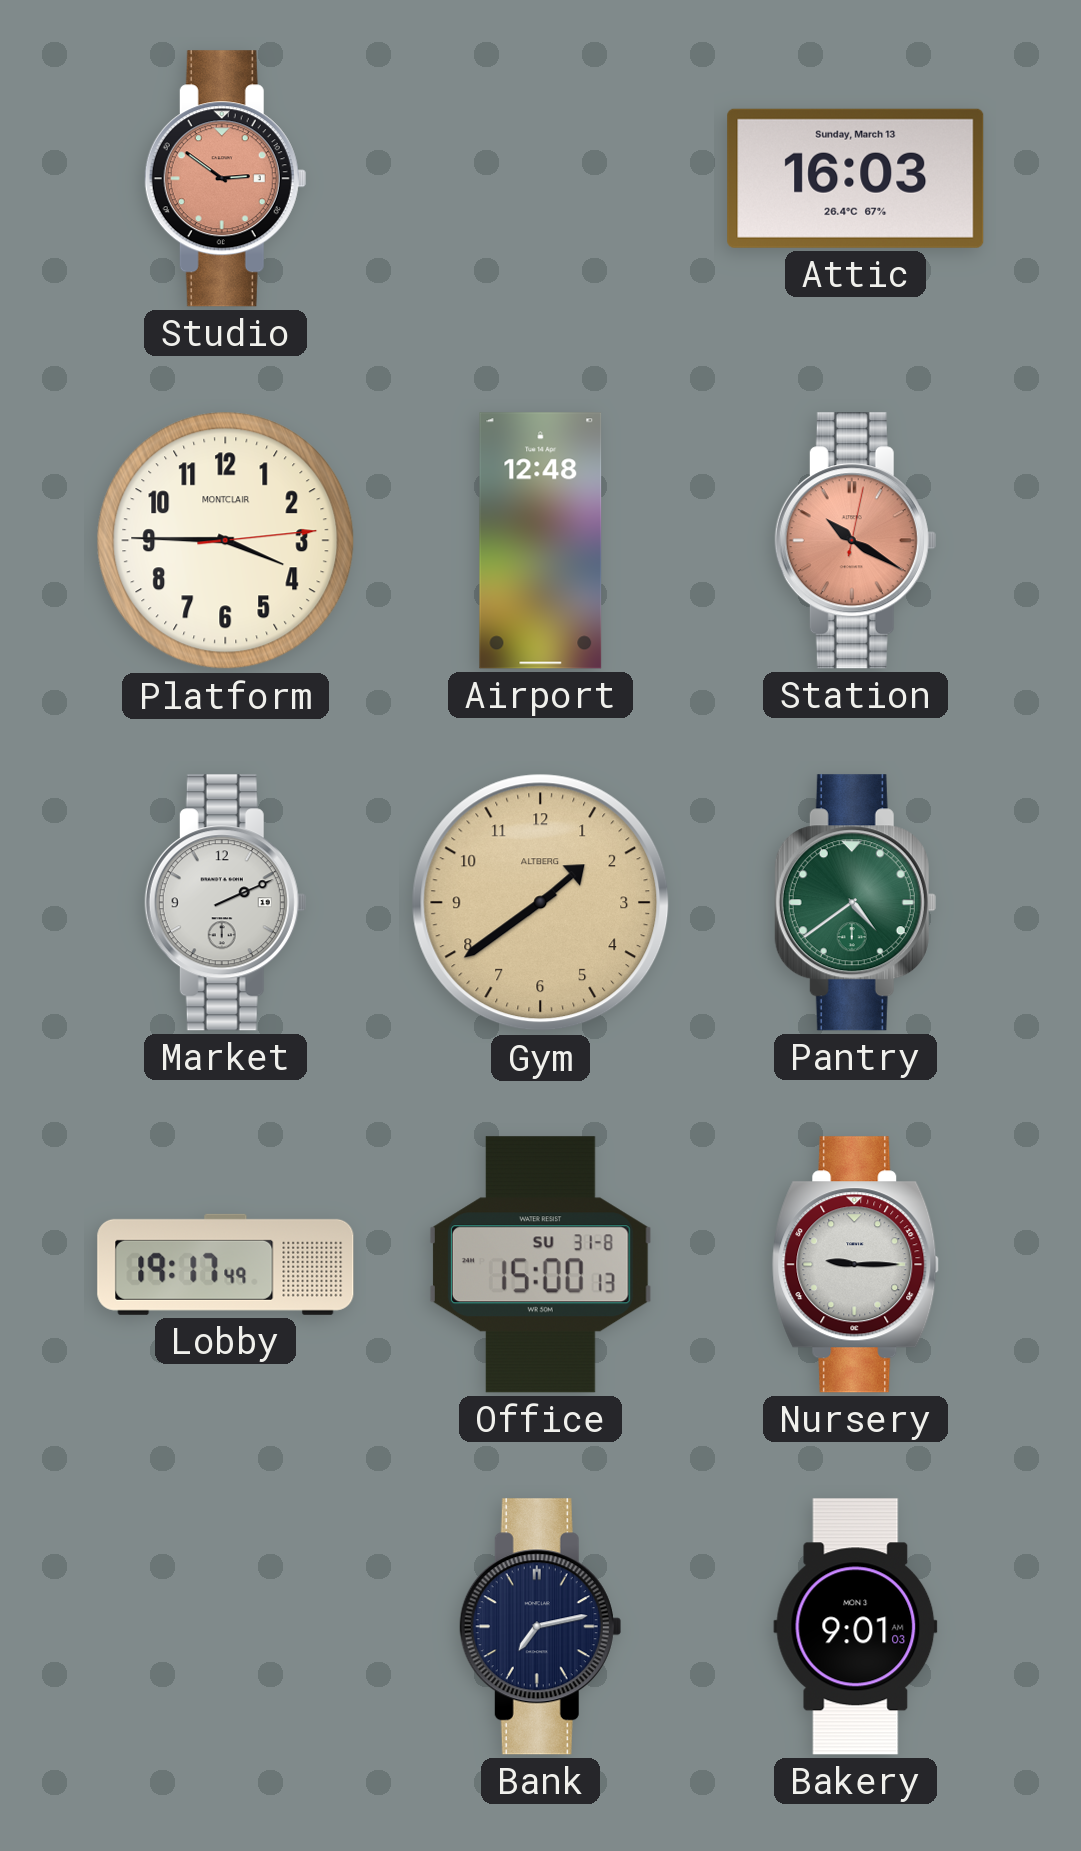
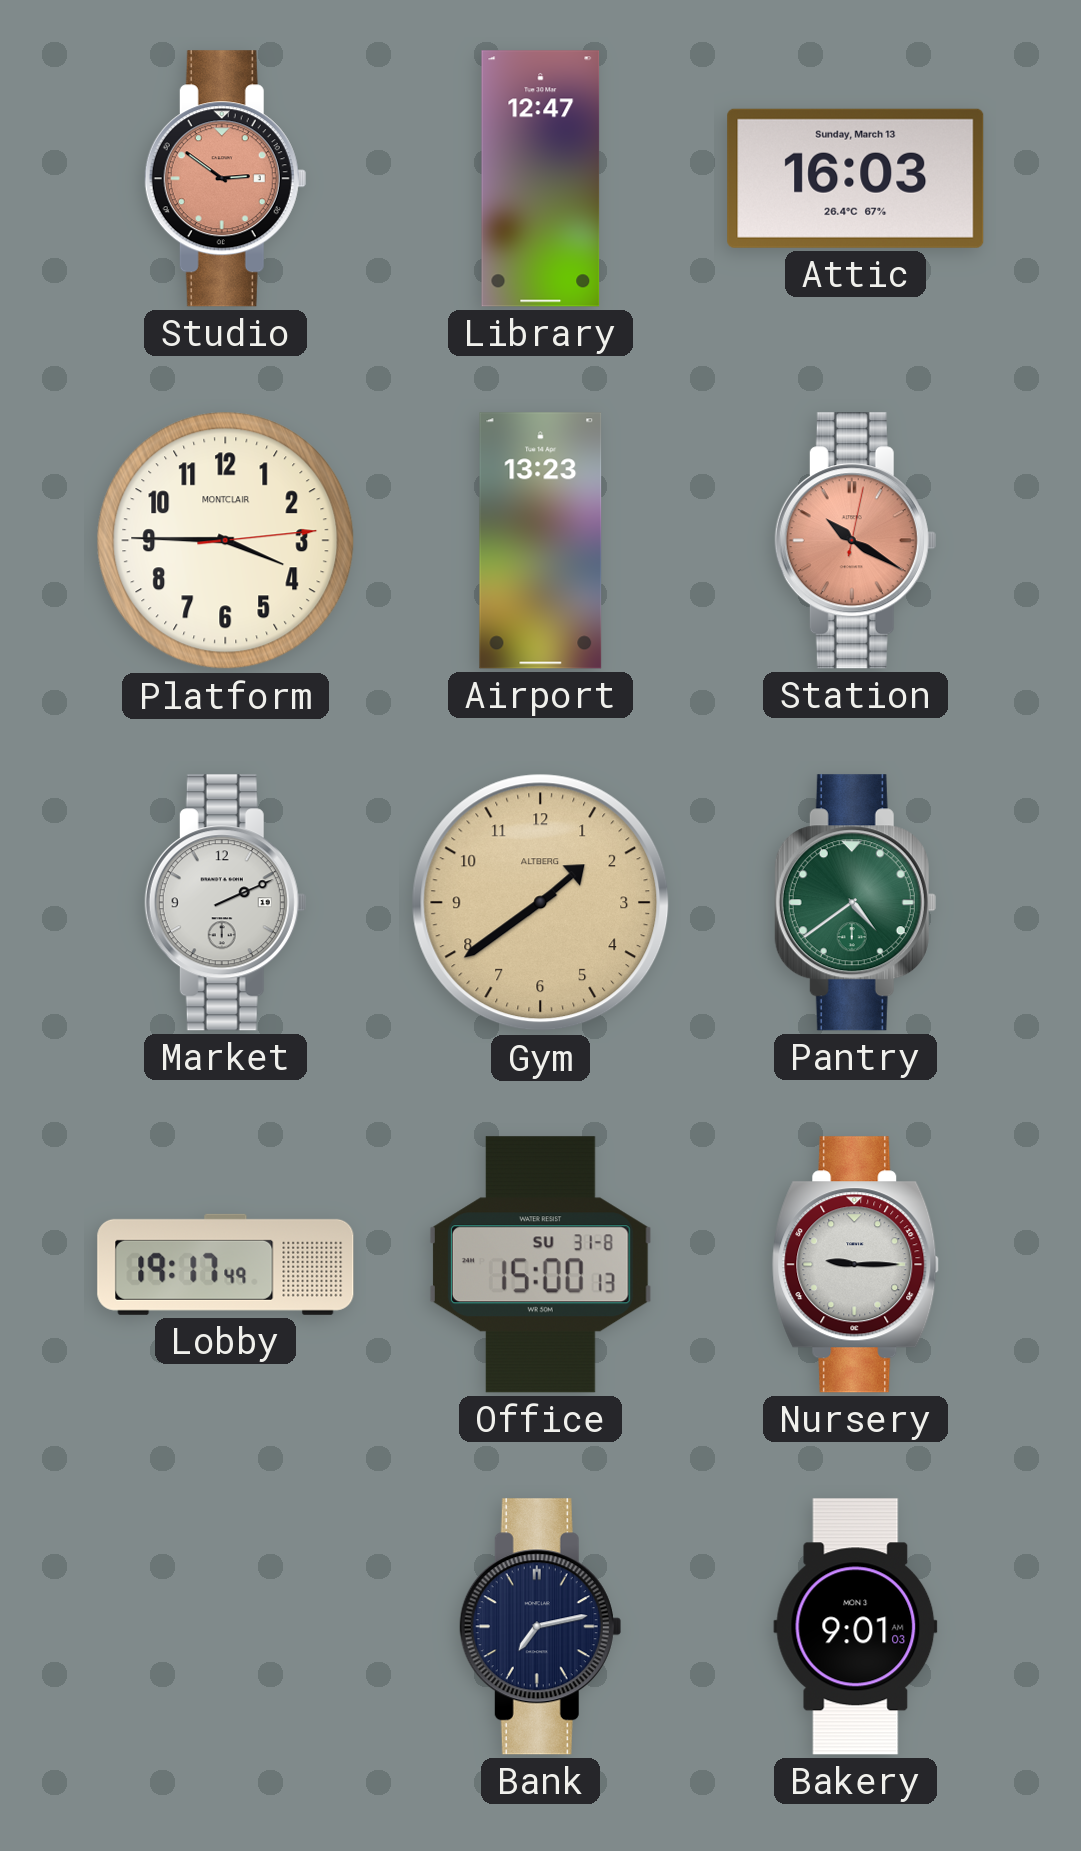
Library: none -> 12:47 (541, 179)
Airport: 12:48 -> 13:23 (541, 541)
